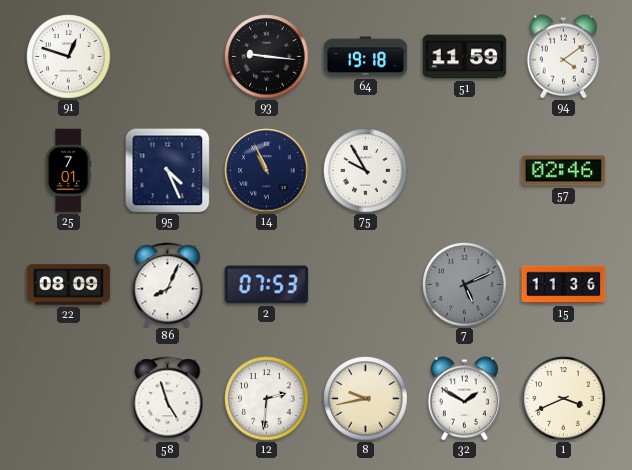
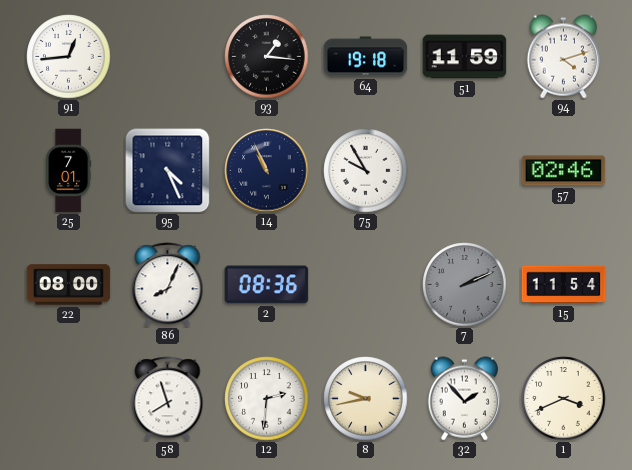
91: 12:48 -> 12:44 (69, 57)
93: 9:16 -> 1:16 (267, 57)
94: 4:09 -> 4:12 (563, 57)
22: 08:09 -> 08:00 (69, 285)
2: 07:53 -> 08:36 (267, 285)
7: 5:11 -> 2:11 (465, 285)
15: 11:36 -> 11:54 (564, 285)
58: 4:57 -> 7:57 (168, 399)
32: 1:50 -> 1:53 (464, 399)
